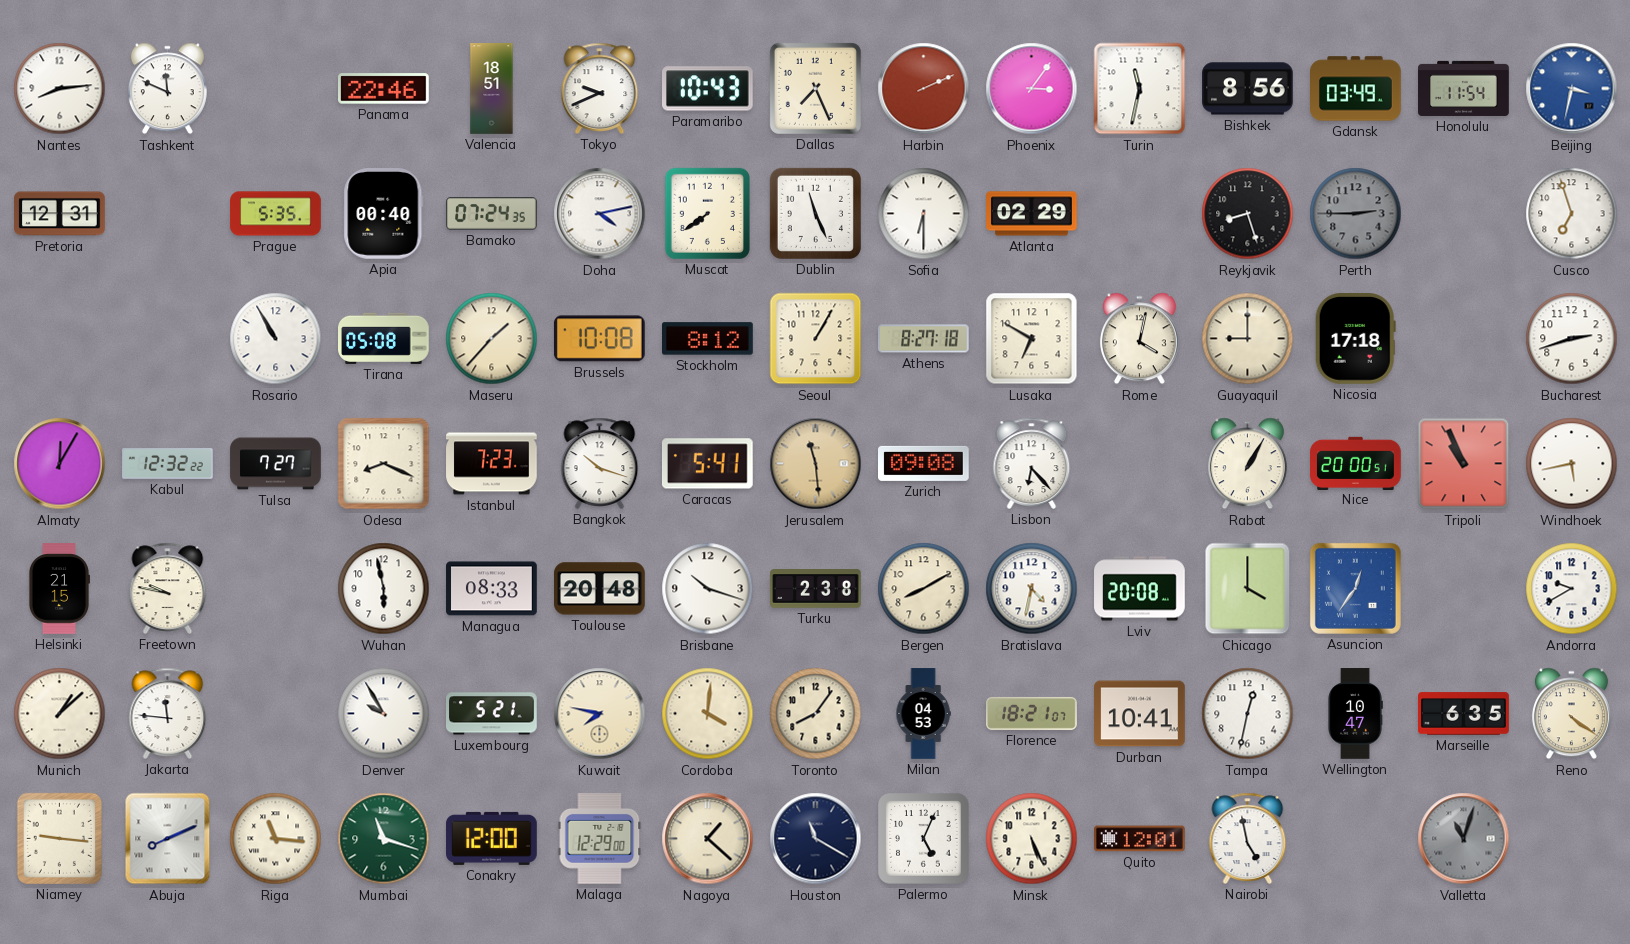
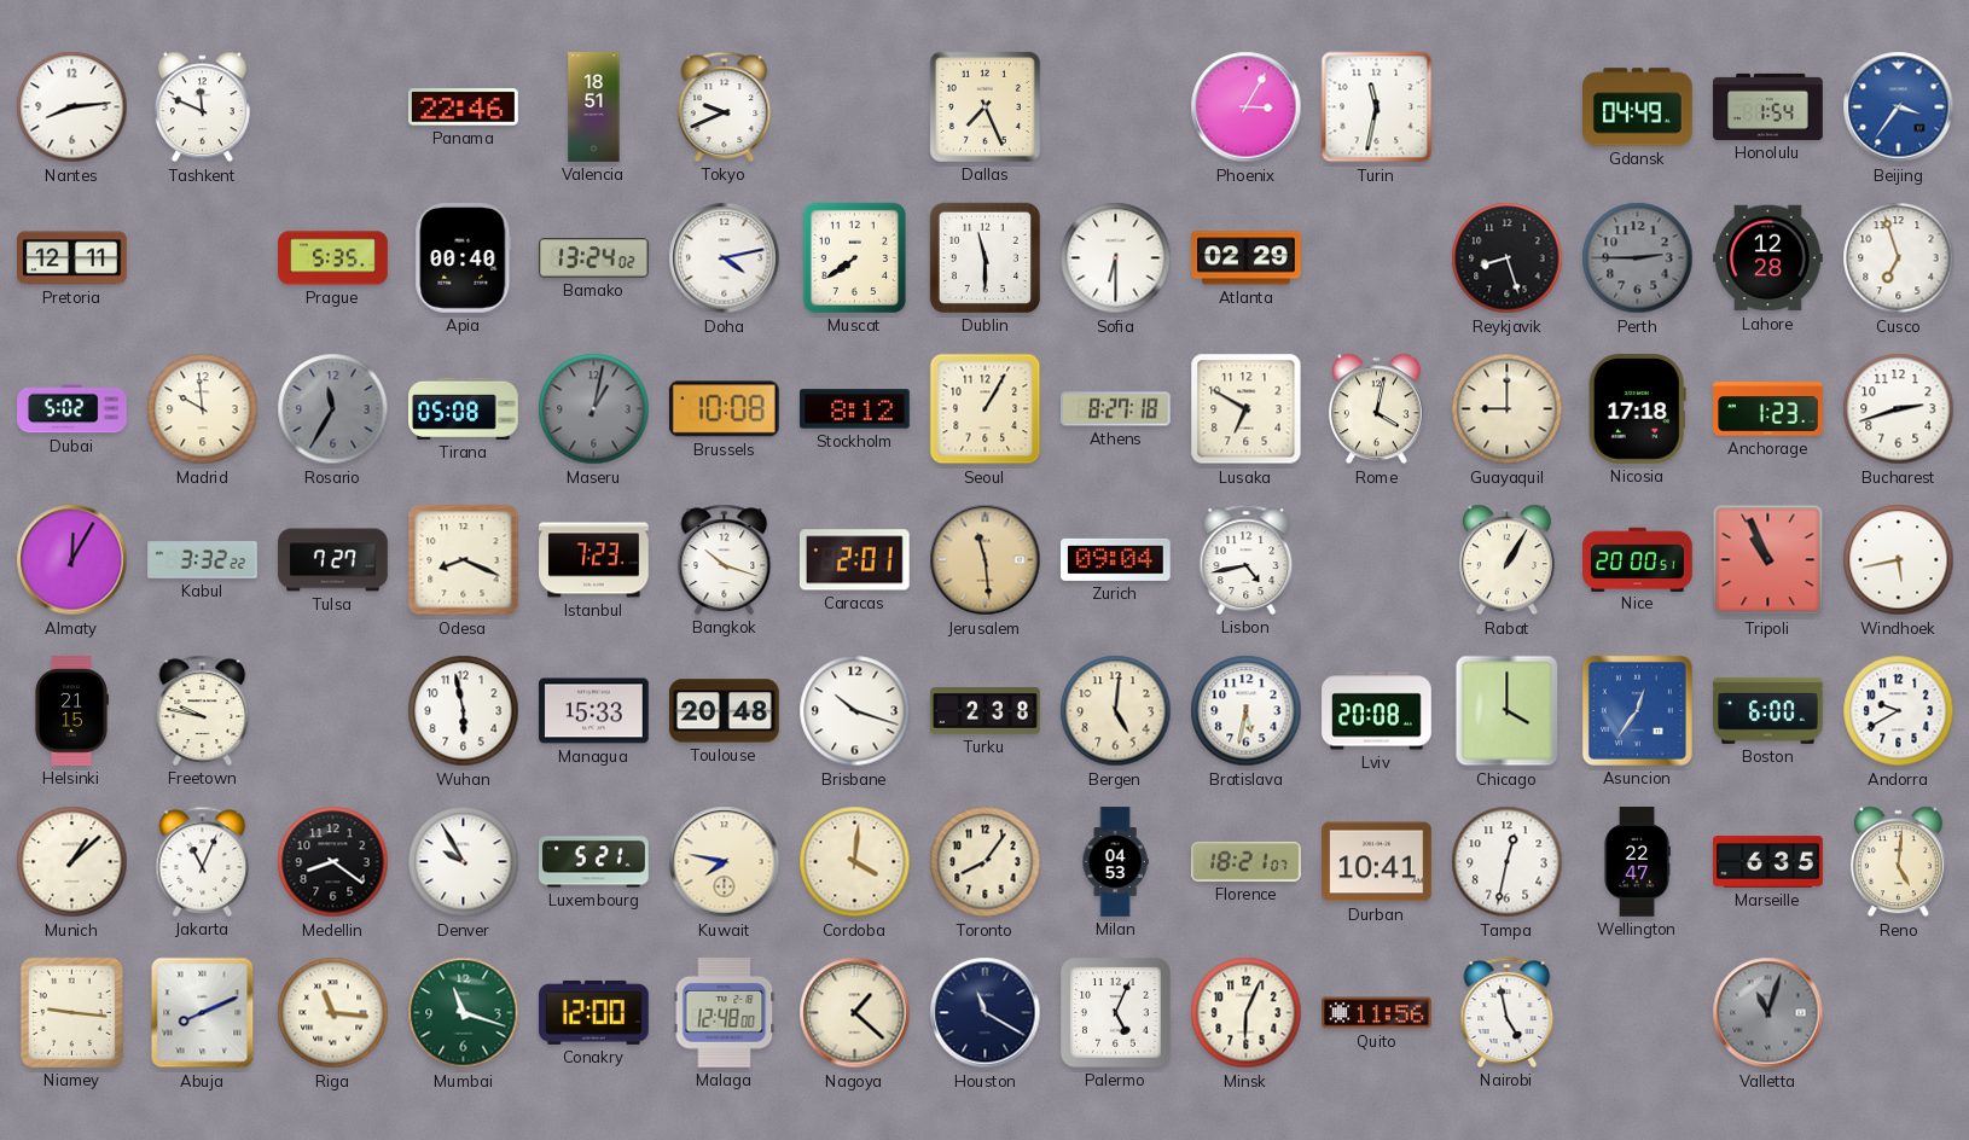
Paramaribo: 10:43 -> none (708, 89)
Harbin: 2:11 -> none (924, 89)
Phoenix: 3:06 -> 3:05 (1247, 107)
Bishkek: 8:56 -> none (1248, 89)
Gdansk: 03:49 -> 04:49 (1638, 107)
Honolulu: 11:54 -> 1:54 (1768, 106)
Beijing: 3:32 -> 3:36 (1899, 107)
Pretoria: 12:31 -> 12:11 (72, 258)
Bamako: 07:24 -> 13:24 (594, 258)
Dublin: 11:26 -> 11:30 (984, 257)
Lahore: none -> 12:28 (1768, 258)
Dubai: none -> 5:02 (72, 409)
Madrid: none -> 9:59 (203, 409)
Rosario: 10:55 -> 11:35 (333, 409)
Rosario dial: white -> grey (333, 409)
Maseru: 1:37 -> 1:02 (594, 409)
Maseru dial: cream -> grey (594, 409)
Anchorage: none -> 1:23 (1768, 409)
Kabul: 12:32 -> 3:32 (203, 560)
Caracas: 5:41 -> 2:01 (854, 560)
Zurich: 09:08 -> 09:04 (1116, 559)
Lisbon: 6:23 -> 4:43 (1247, 559)
Managua: 08:33 -> 15:33 (594, 711)
Bergen: 8:10 -> 5:01 (1116, 711)
Bratislava: 4:32 -> 5:32 (1247, 711)
Boston: none -> 6:00 (1768, 710)
Jakarta: 11:46 -> 11:04 (203, 861)
Medellin: none -> 8:21 (333, 862)
Wellington: 10:47 -> 22:47 (1637, 862)
Reno: 4:21 -> 5:01 (1898, 862)
Malaga: 12:29 -> 12:48 (725, 1013)
Minsk: 5:26 -> 6:04 (1247, 1013)
Quito: 12:01 -> 11:56 (1377, 1013)
